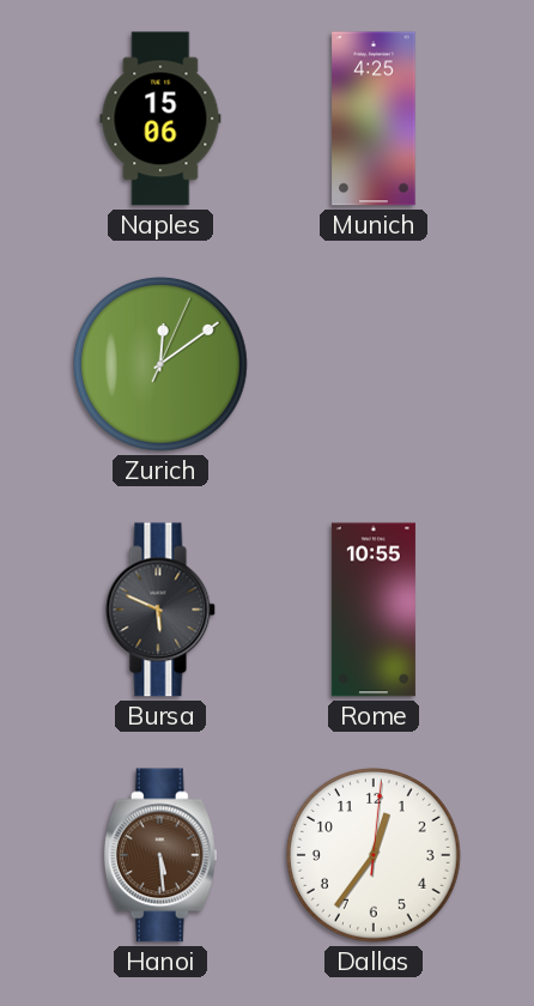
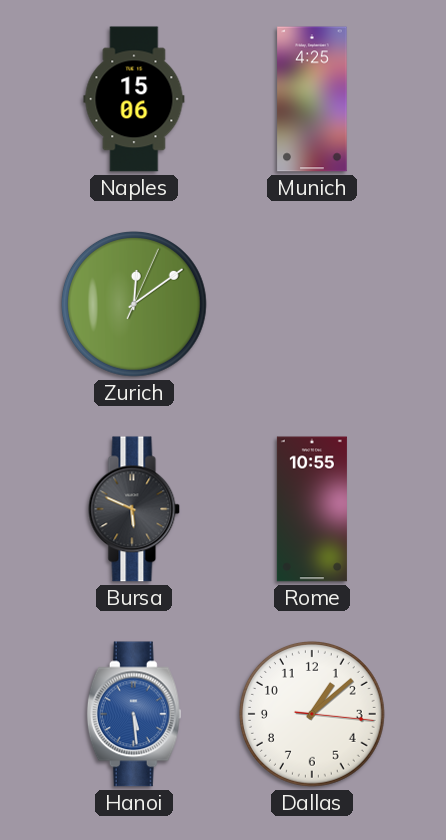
Hanoi dial: brown -> blue (134, 714)
Dallas: 12:36 -> 1:08 (312, 714)
